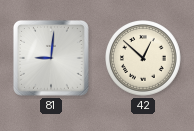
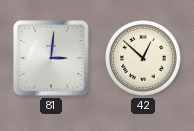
81: 9:01 -> 3:01 (51, 58)
